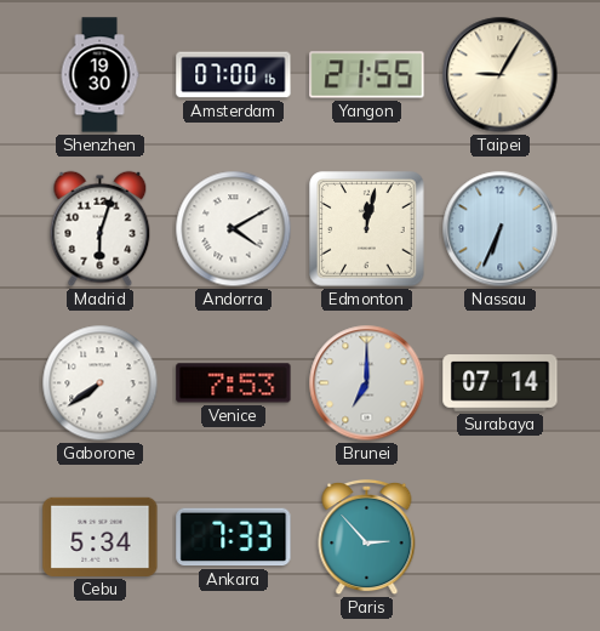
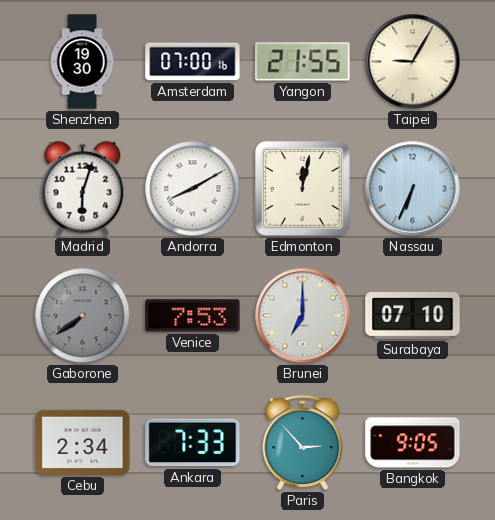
Andorra: 4:10 -> 8:10 (193, 189)
Gaborone dial: white -> grey (83, 316)
Surabaya: 07:14 -> 07:10 (413, 316)
Cebu: 5:34 -> 2:34 (83, 442)
Bangkok: none -> 9:05 (413, 443)
